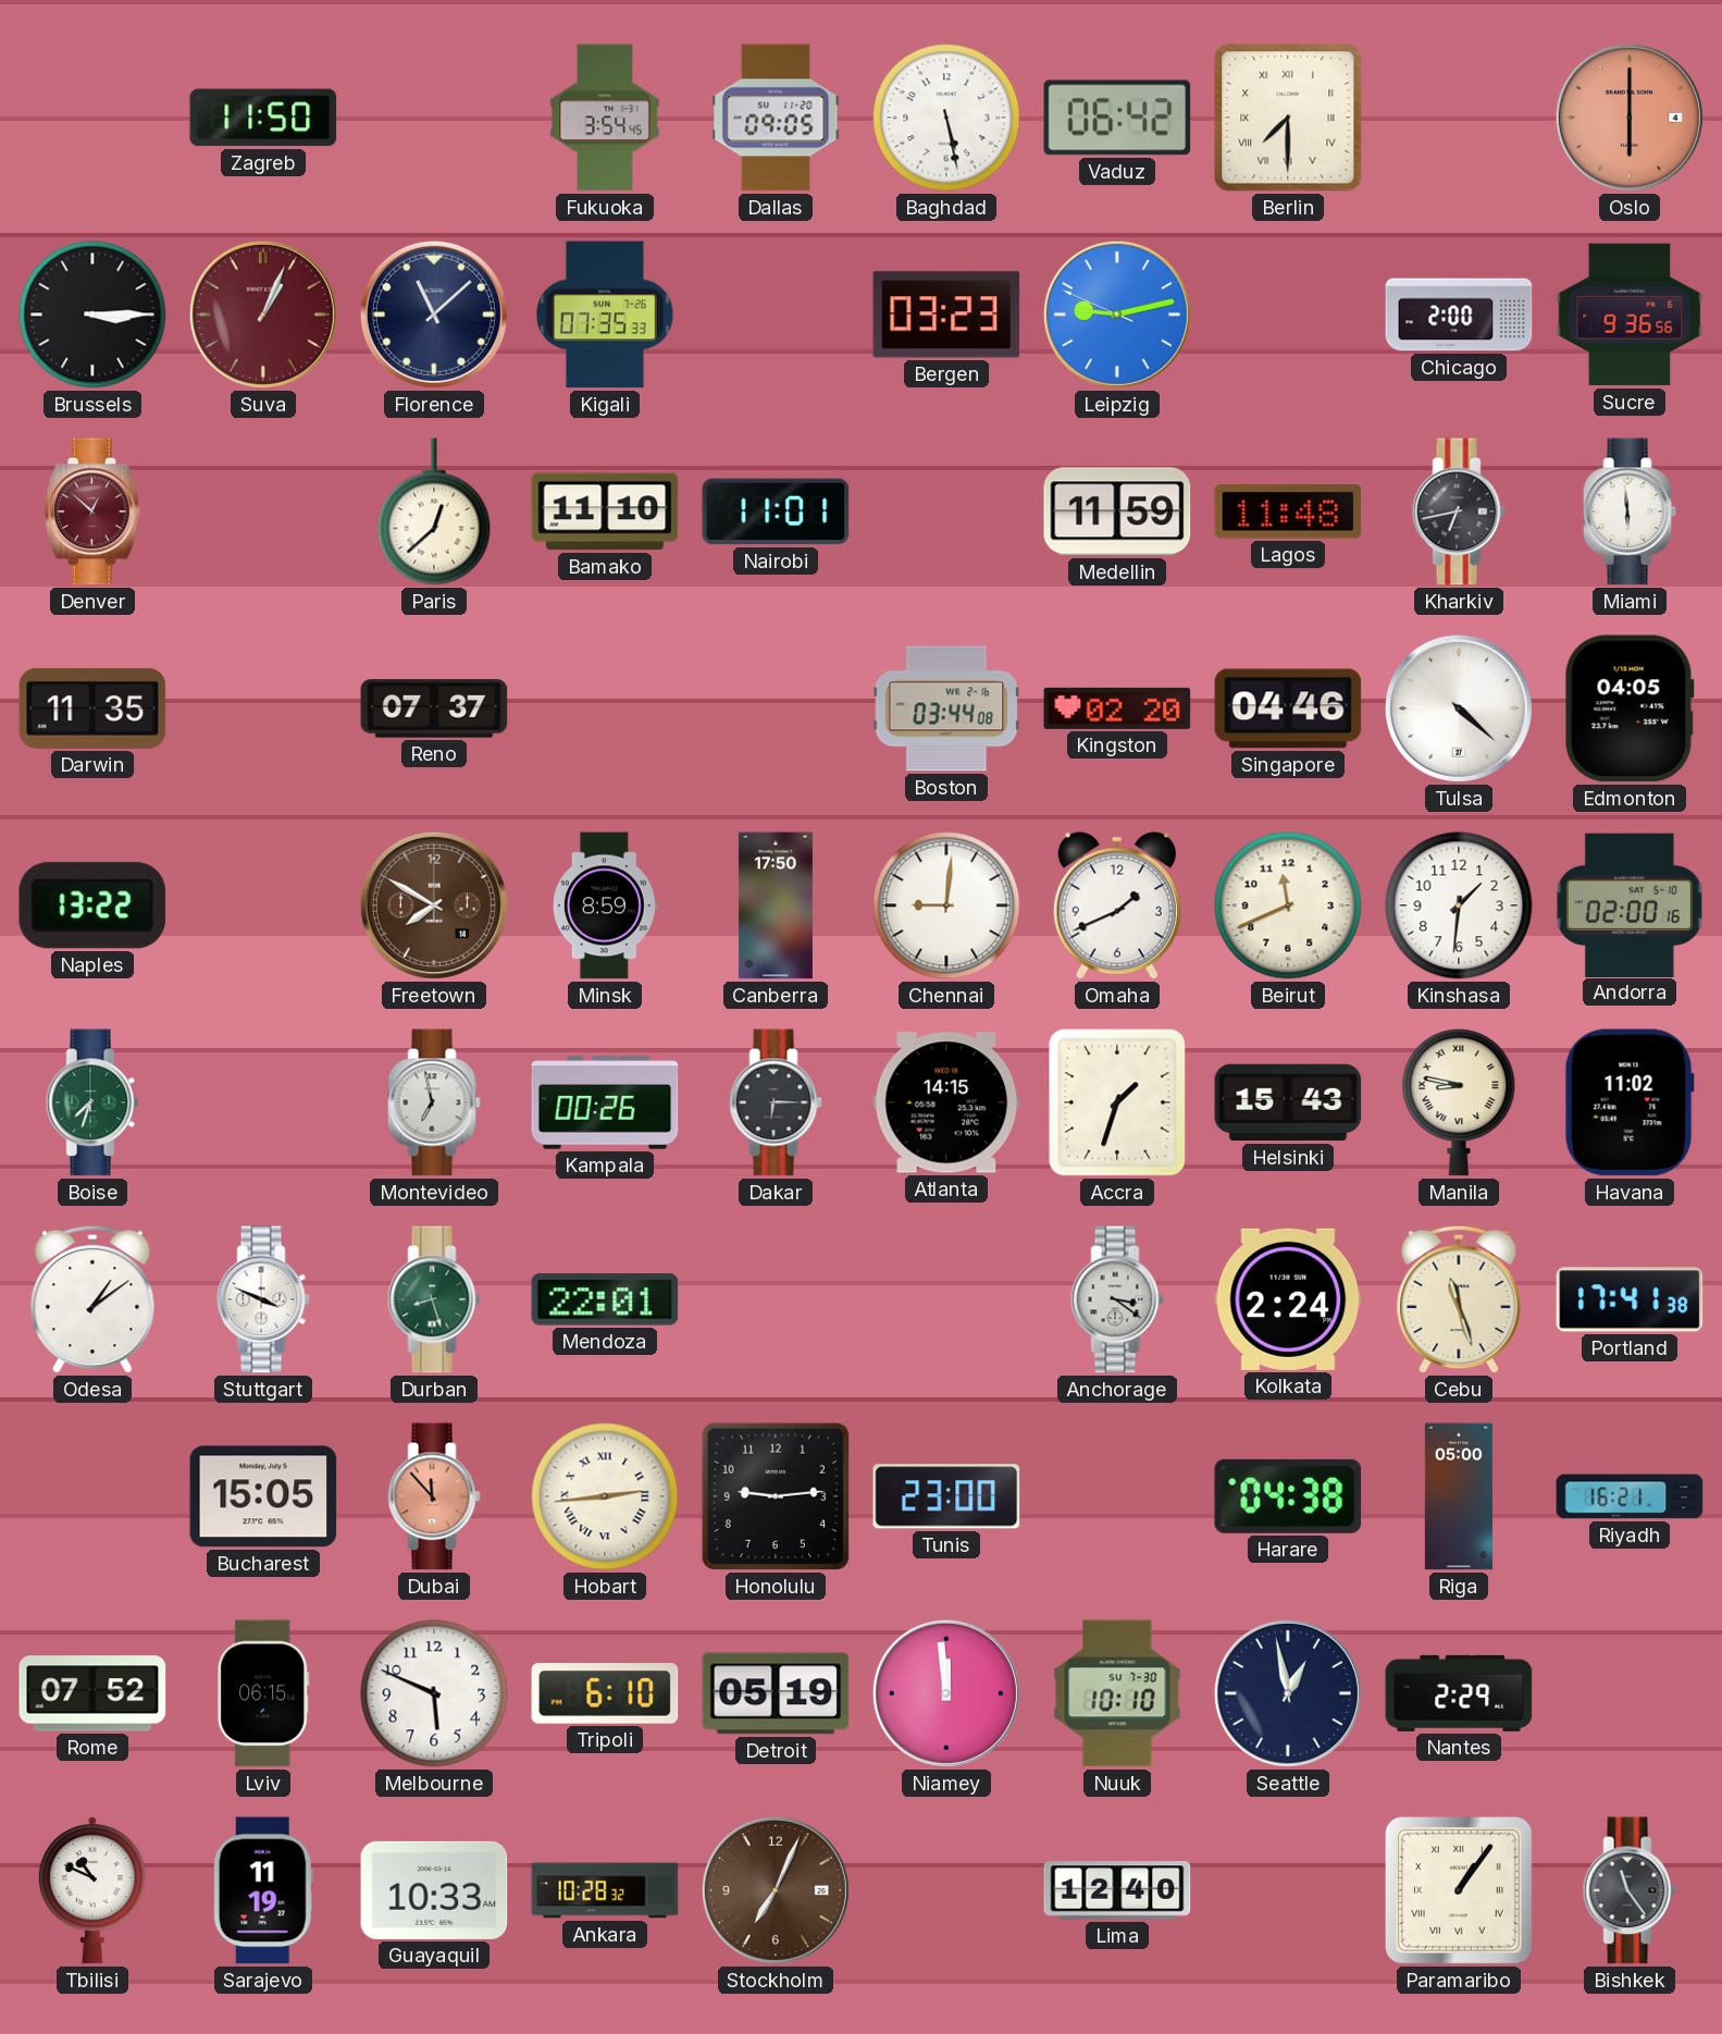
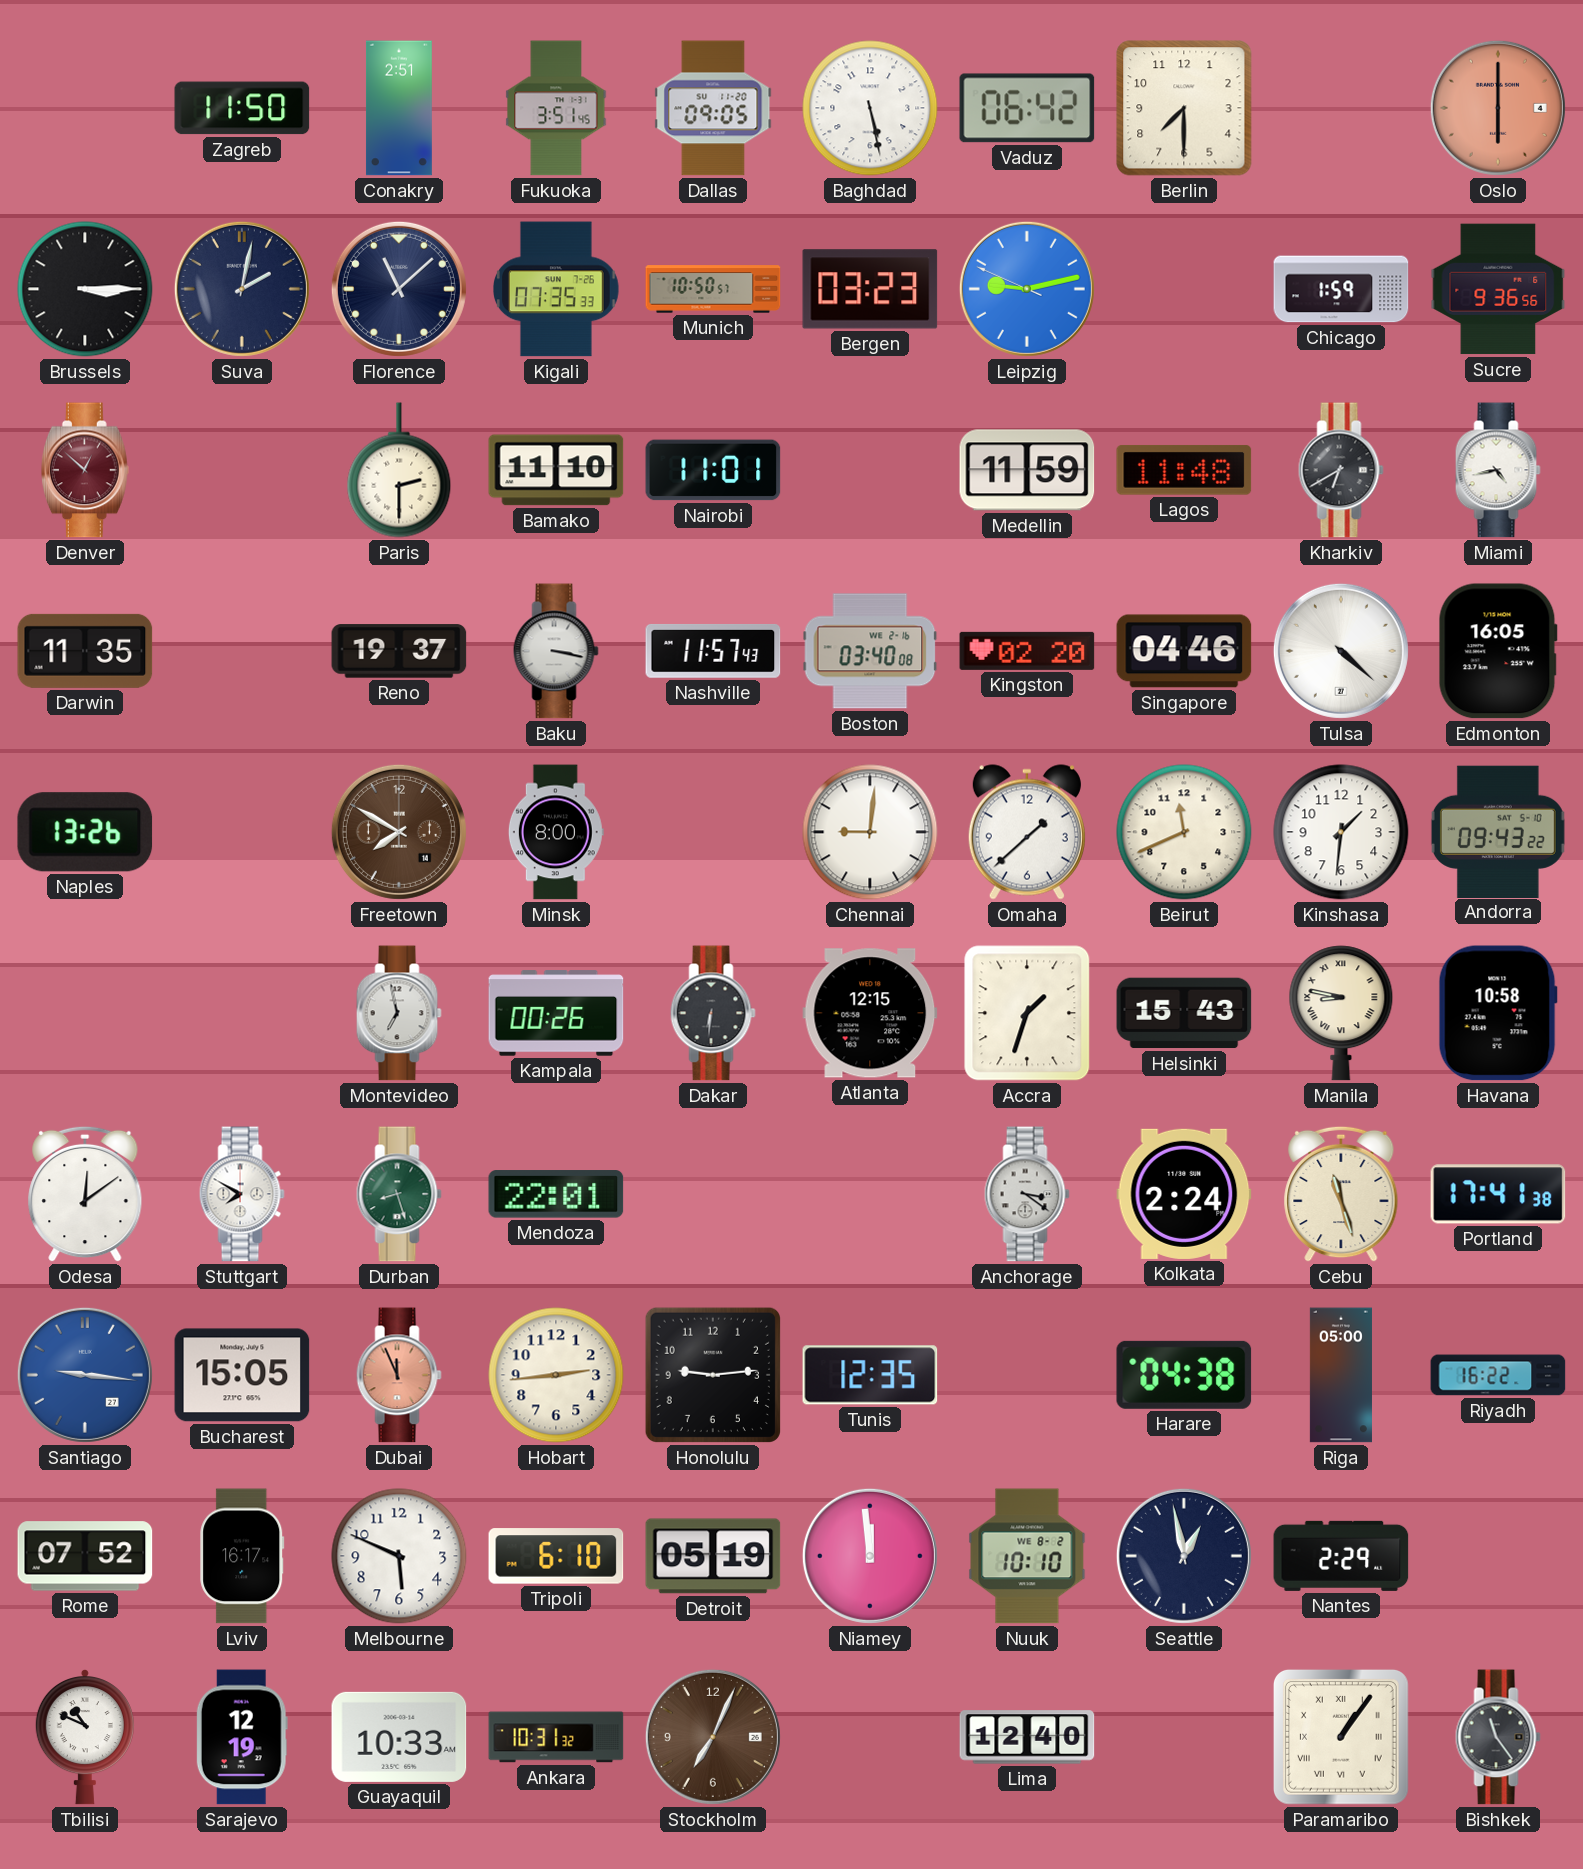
Conakry: none -> 2:51 (399, 108)
Fukuoka: 3:54 -> 3:51 (556, 108)
Berlin numerals: Roman -> Arabic (1184, 108)
Suva: 1:04 -> 2:02 (242, 289)
Suva dial: burgundy -> navy (242, 289)
Munich: none -> 10:50 (713, 289)
Chicago: 2:00 -> 1:59 (1341, 289)
Paris: 12:38 -> 2:30 (399, 470)
Kharkiv: 6:43 -> 6:40 (1341, 470)
Miami: 5:59 -> 4:43 (1498, 470)
Reno: 07:37 -> 19:37 (399, 651)
Baku: none -> 3:17 (556, 651)
Nashville: none -> 11:57 (713, 651)
Boston: 03:44 -> 03:40 (870, 651)
Edmonton: 04:05 -> 16:05 (1498, 651)
Naples: 13:22 -> 13:26 (85, 832)
Minsk: 8:59 -> 8:00 (556, 832)
Canberra: 17:50 -> none (776, 905)
Omaha: 1:41 -> 1:38 (1027, 832)
Andorra: 02:00 -> 09:43 (1498, 831)
Boise: 7:33 -> none (92, 1102)
Dakar: 6:15 -> 6:31 (713, 1013)
Atlanta: 14:15 -> 12:15 (870, 1013)
Havana: 11:02 -> 10:58 (1498, 1013)
Odesa: 1:09 -> 12:09 (85, 1194)
Stuttgart: 3:49 -> 7:50 (242, 1194)
Santiago: none -> 9:16 (85, 1375)
Dubai: 11:53 -> 11:56 (399, 1375)
Hobart numerals: Roman -> Arabic (556, 1375)
Tunis: 23:00 -> 12:35 (870, 1375)
Riyadh: 16:21 -> 16:22 (1498, 1375)
Lviv: 06:15 -> 16:17 (242, 1556)
Nuuk date: SU 7-30 -> WE 8-2 (1027, 1556)
Sarajevo: 11:19 -> 12:19 (242, 1737)
Ankara: 10:28 -> 10:31 (556, 1737)
